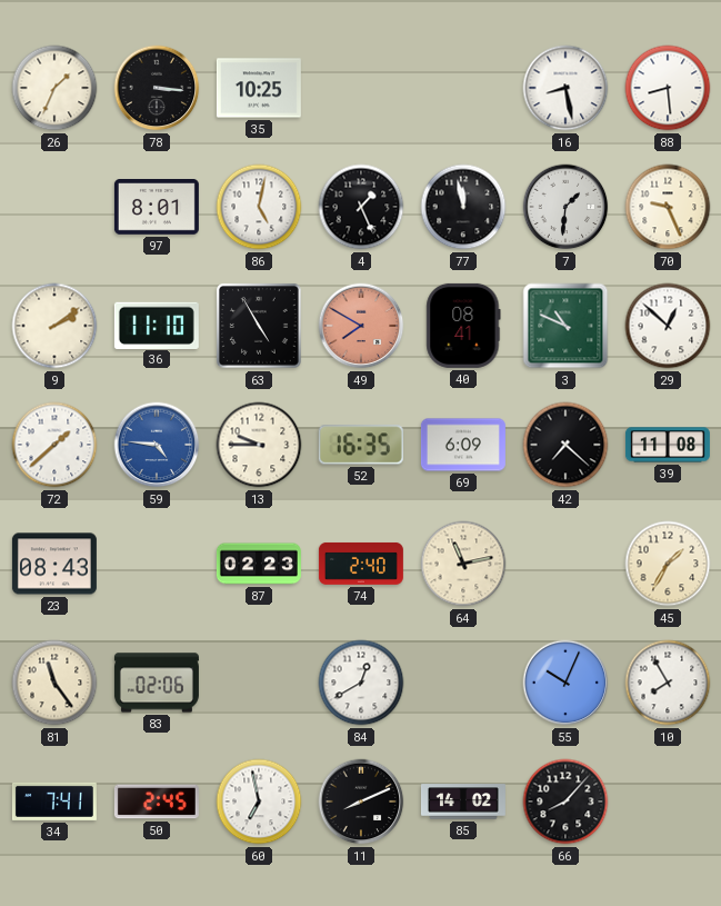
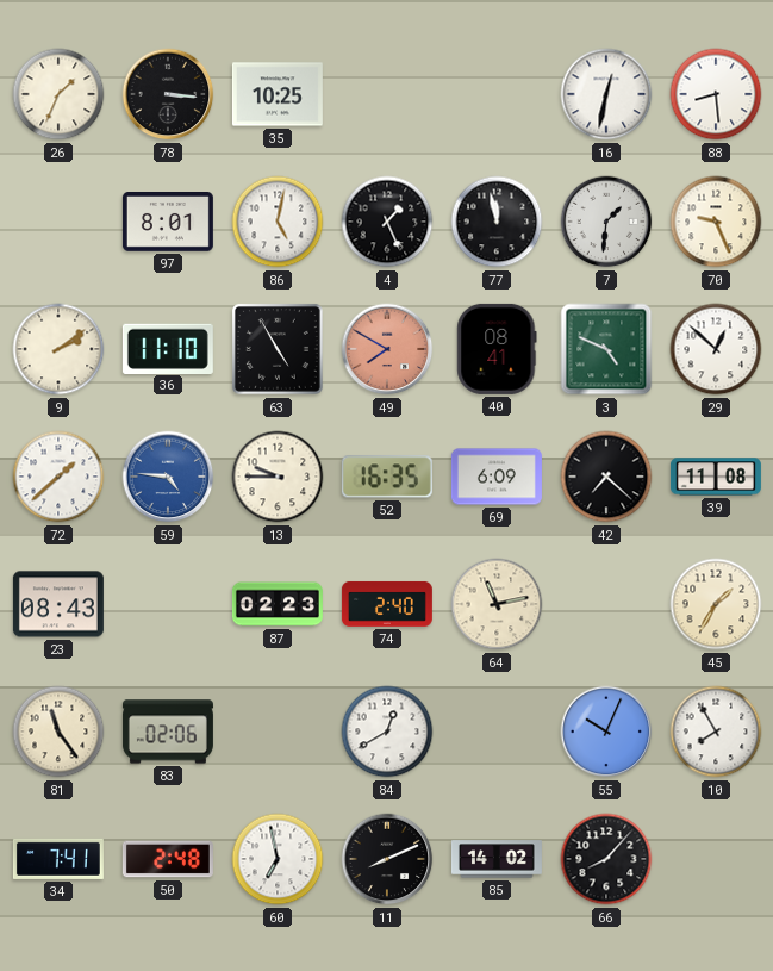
16: 8:28 -> 12:32 (606, 94)
3: 10:49 -> 4:49 (606, 349)
50: 2:45 -> 2:48 (168, 859)
